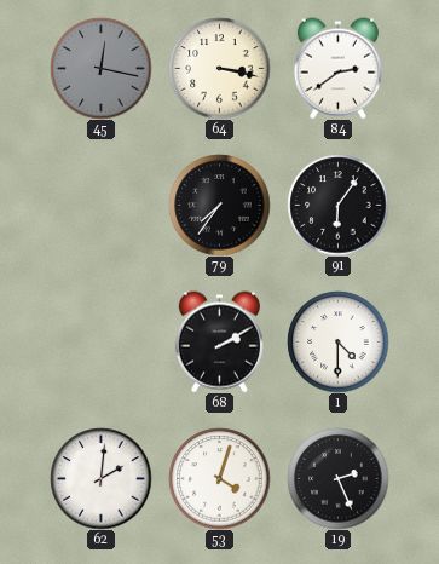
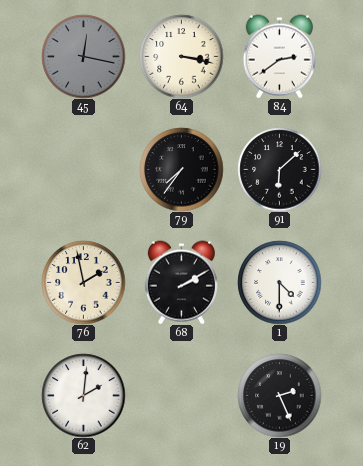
91: 6:06 -> 6:08 (279, 169)
76: none -> 1:58 (83, 282)
53: 4:03 -> none (219, 478)
